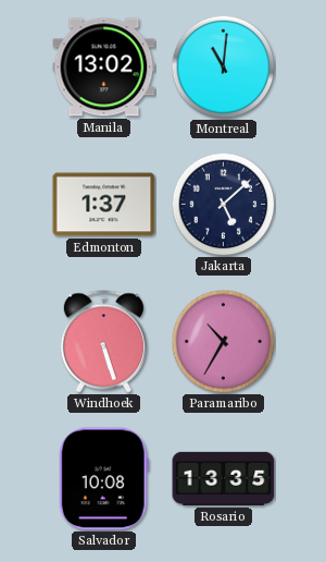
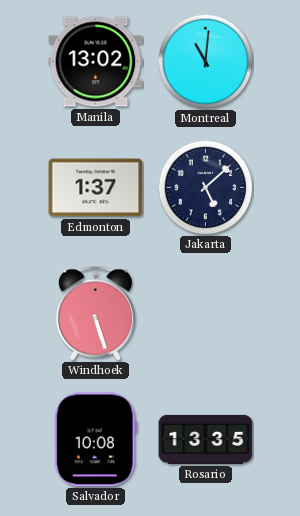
Paramaribo: 10:35 -> none (223, 341)
